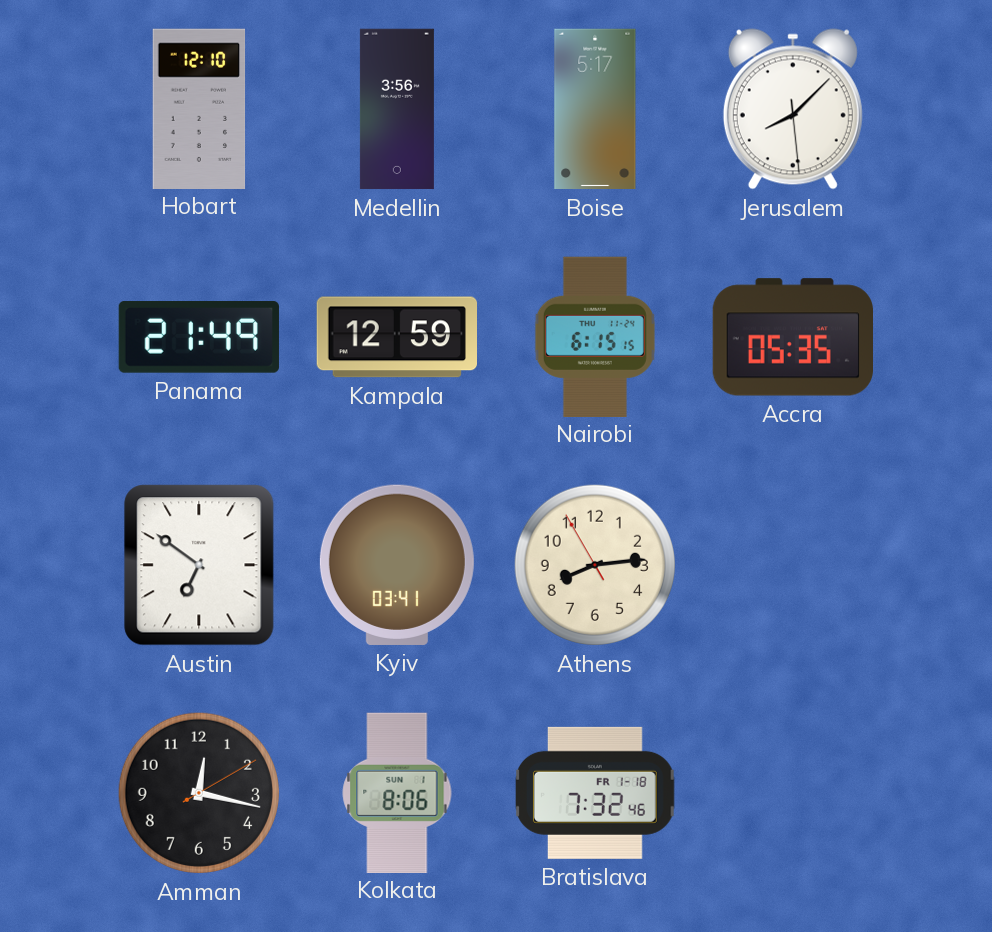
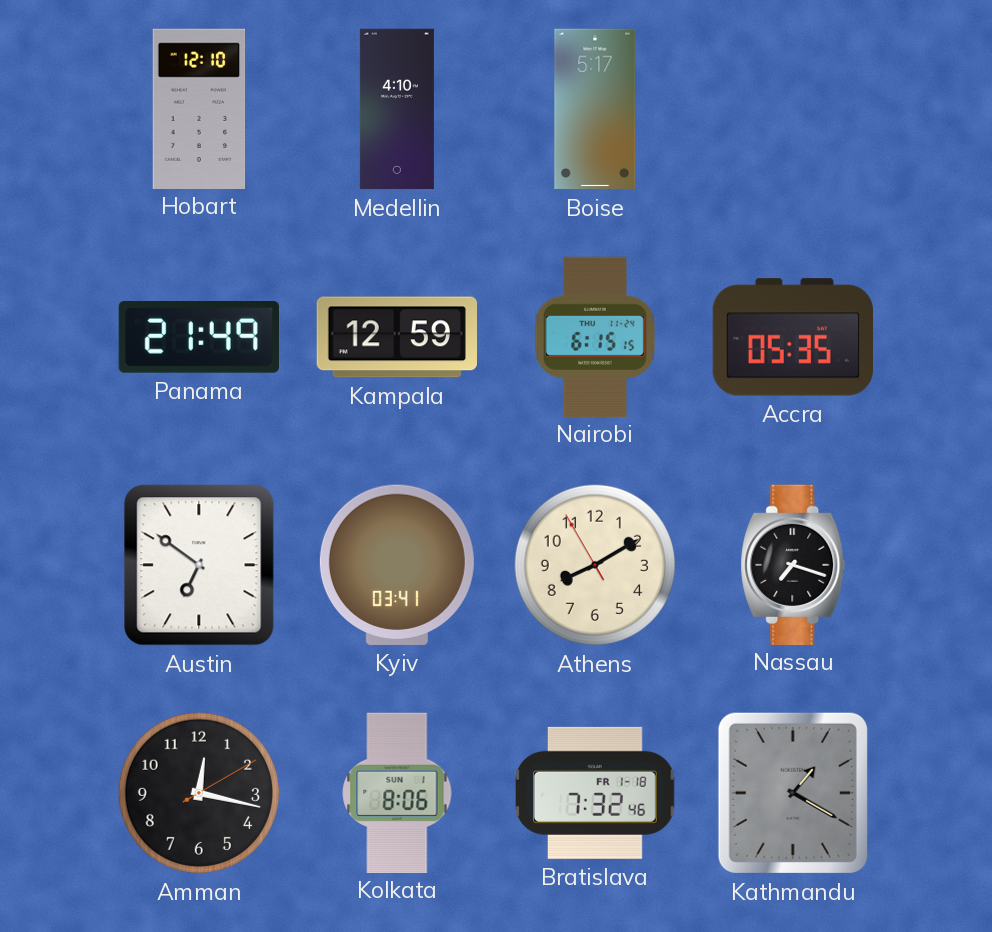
Medellin: 3:56 -> 4:10 (397, 109)
Jerusalem: 8:07 -> none (793, 109)
Athens: 8:13 -> 8:09 (595, 565)
Nassau: none -> 7:18 (793, 564)
Kathmandu: none -> 1:20 (793, 793)
